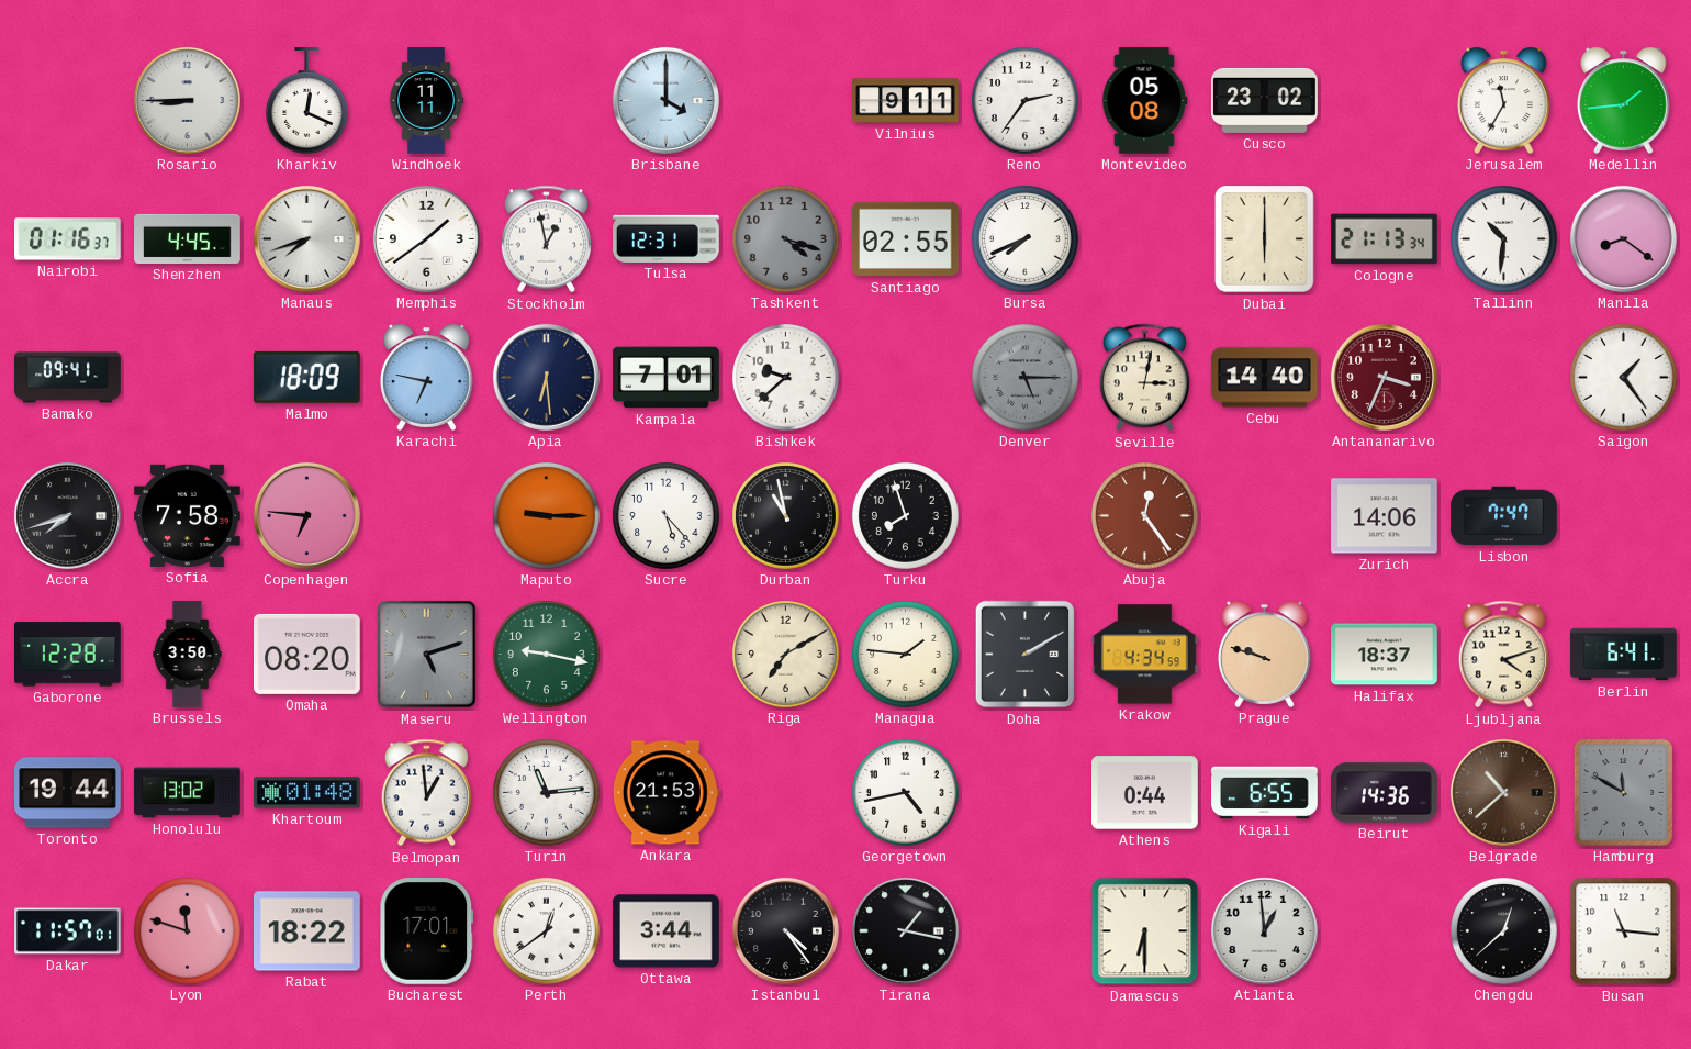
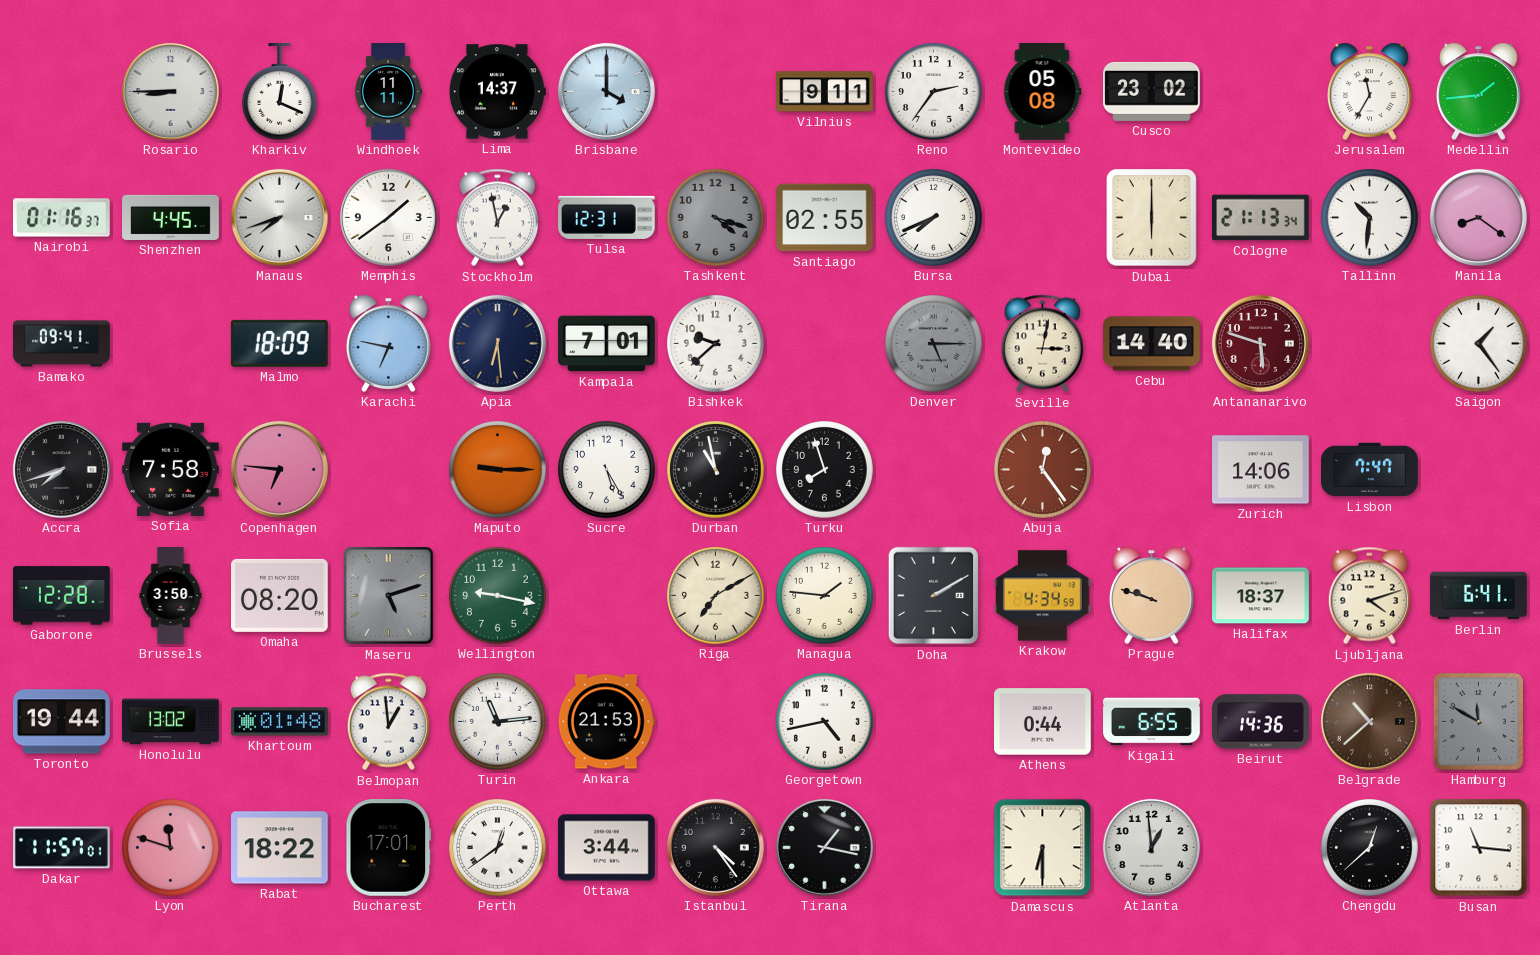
Lima: none -> 14:37 (497, 92)
Antananarivo: 3:34 -> 5:48 (1260, 343)
Sucre: 5:23 -> 5:25 (607, 470)
